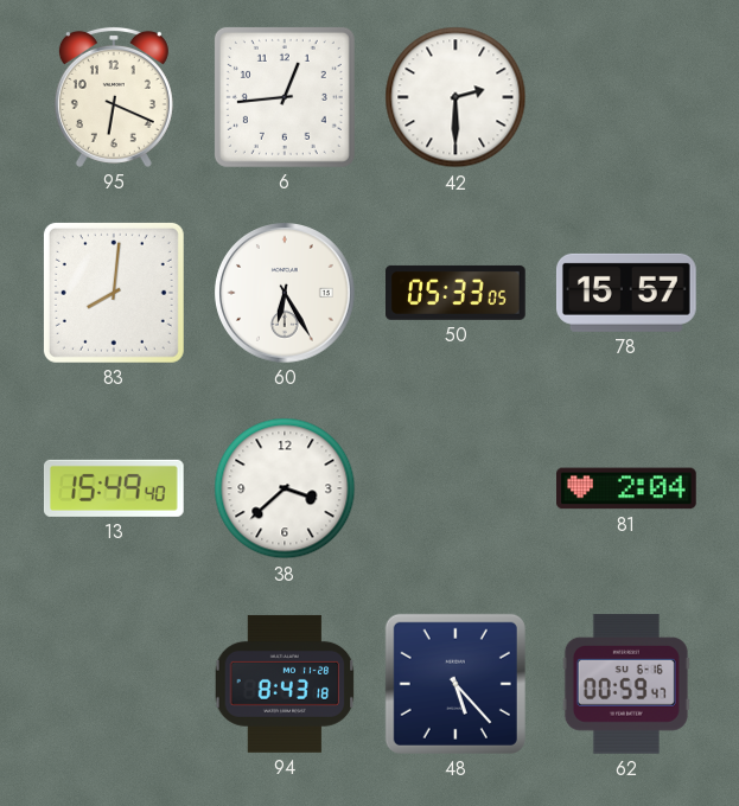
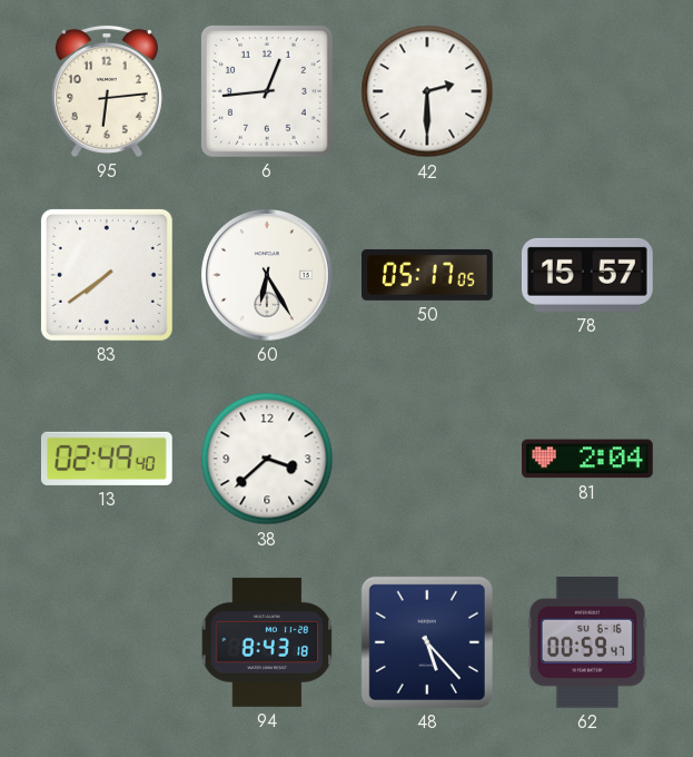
95: 6:19 -> 6:14 (107, 91)
83: 8:01 -> 7:39 (107, 275)
50: 05:33 -> 05:17 (428, 275)
13: 15:49 -> 02:49 (107, 459)
